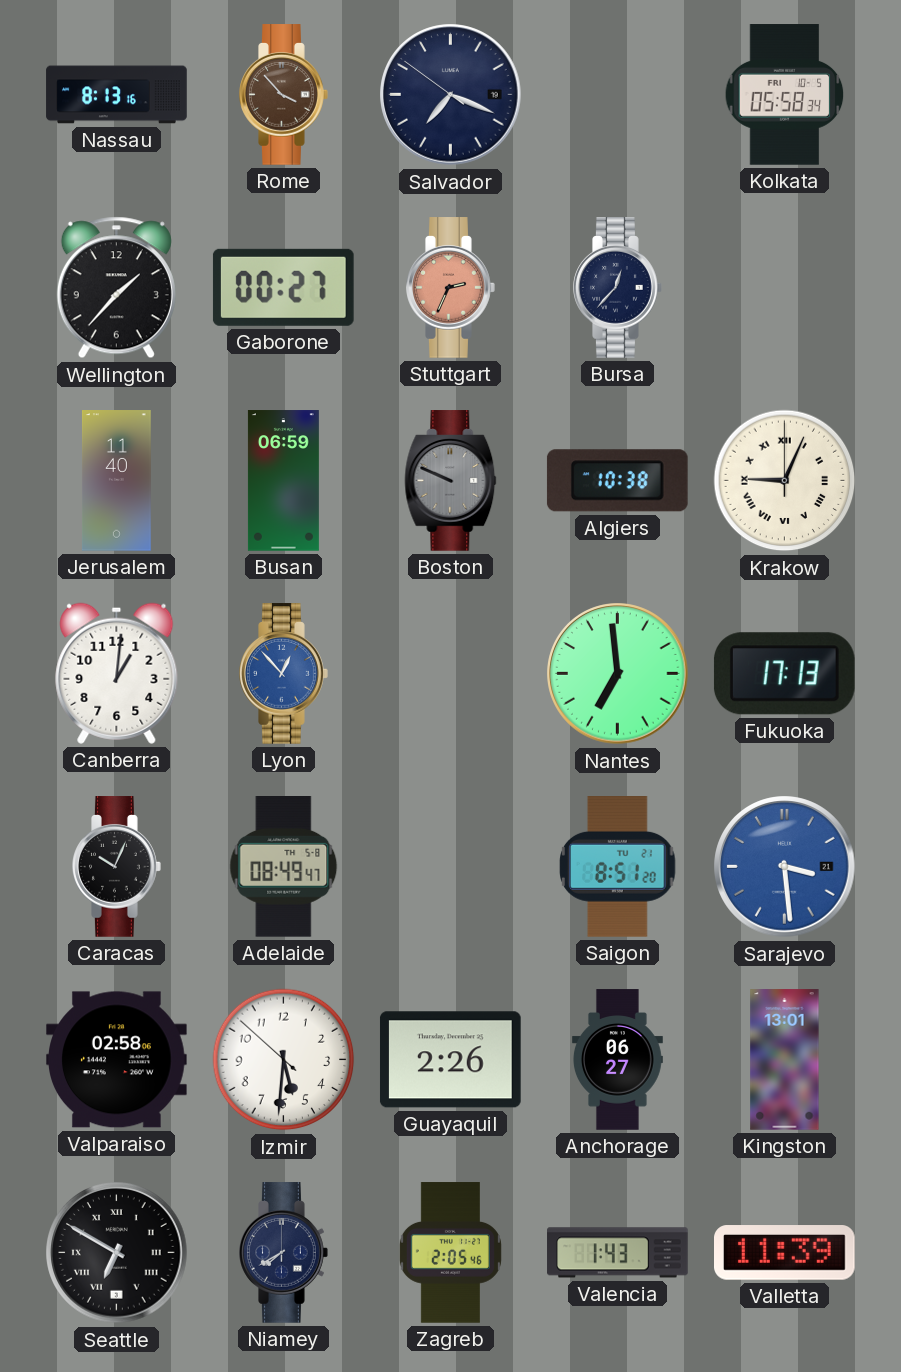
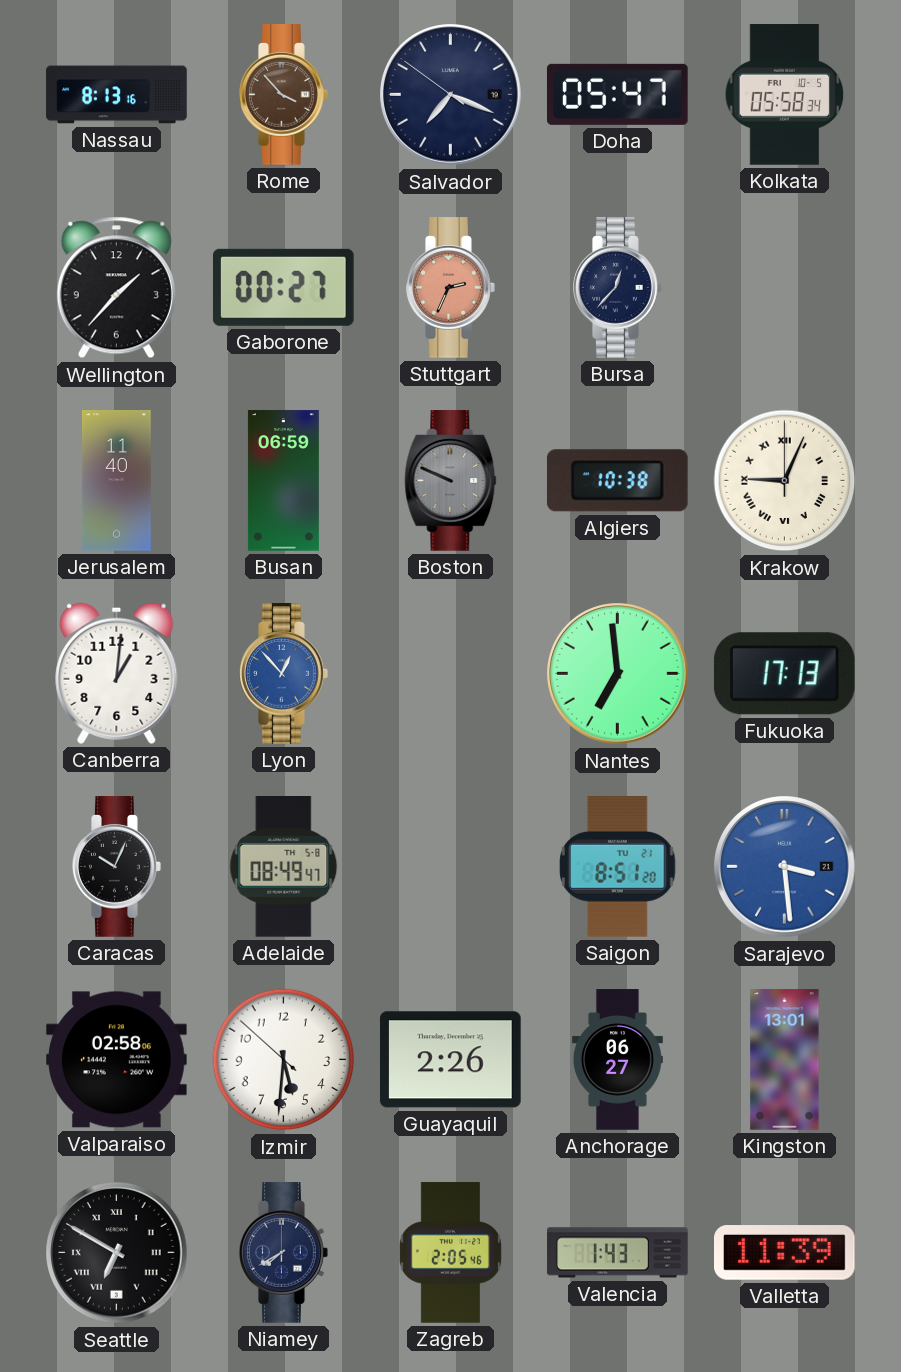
Doha: none -> 05:47 (618, 94)
